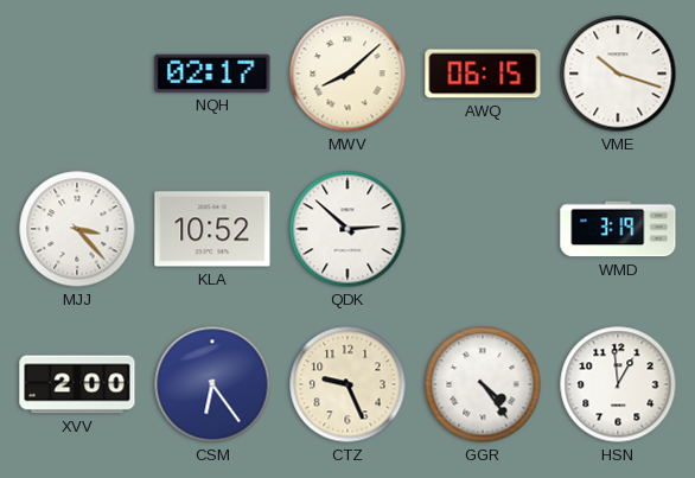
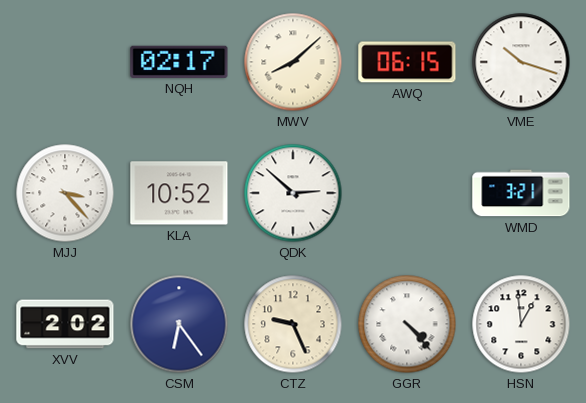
WMD: 3:19 -> 3:21 (521, 193)
XVV: 2:00 -> 2:02 (65, 324)
GGR: 4:24 -> 4:23 (407, 324)
